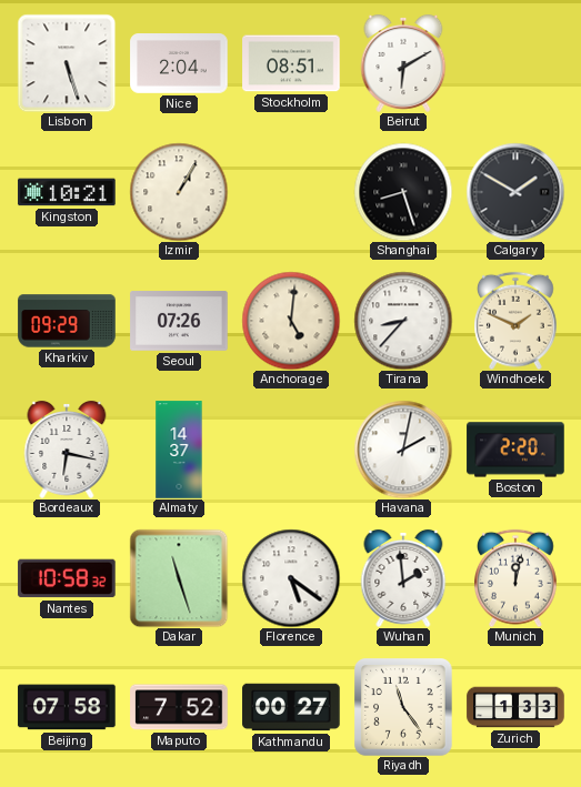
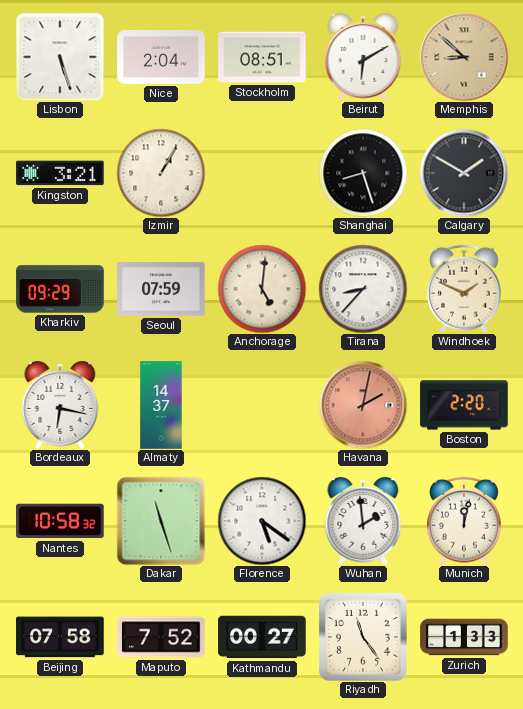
Memphis: none -> 8:52 (464, 57)
Kingston: 10:21 -> 3:21 (60, 173)
Seoul: 07:26 -> 07:59 (161, 289)
Havana dial: white -> salmon (363, 405)
